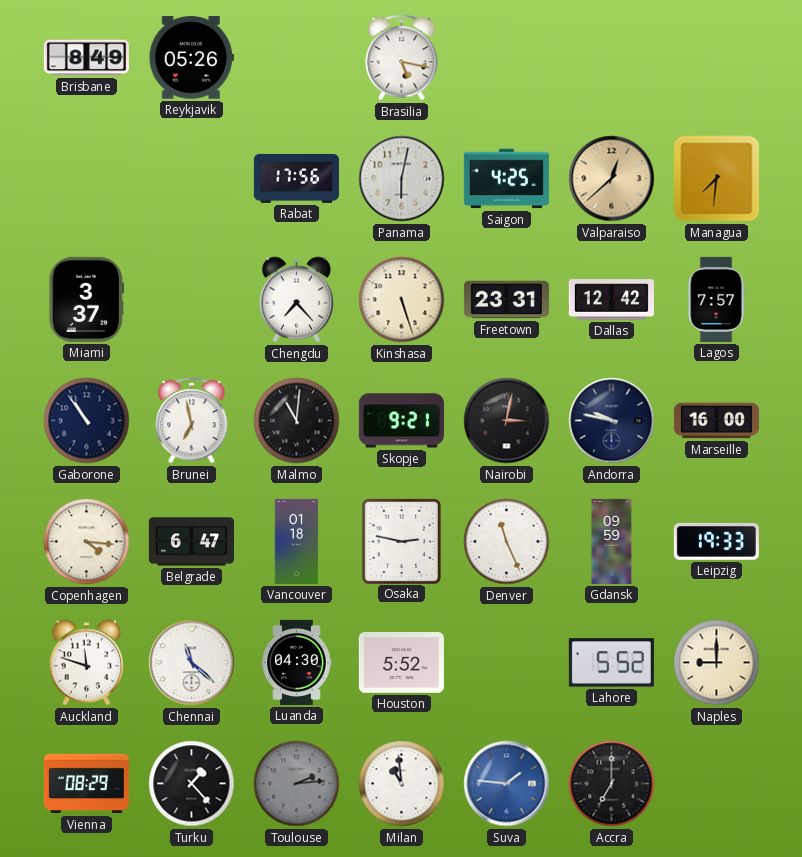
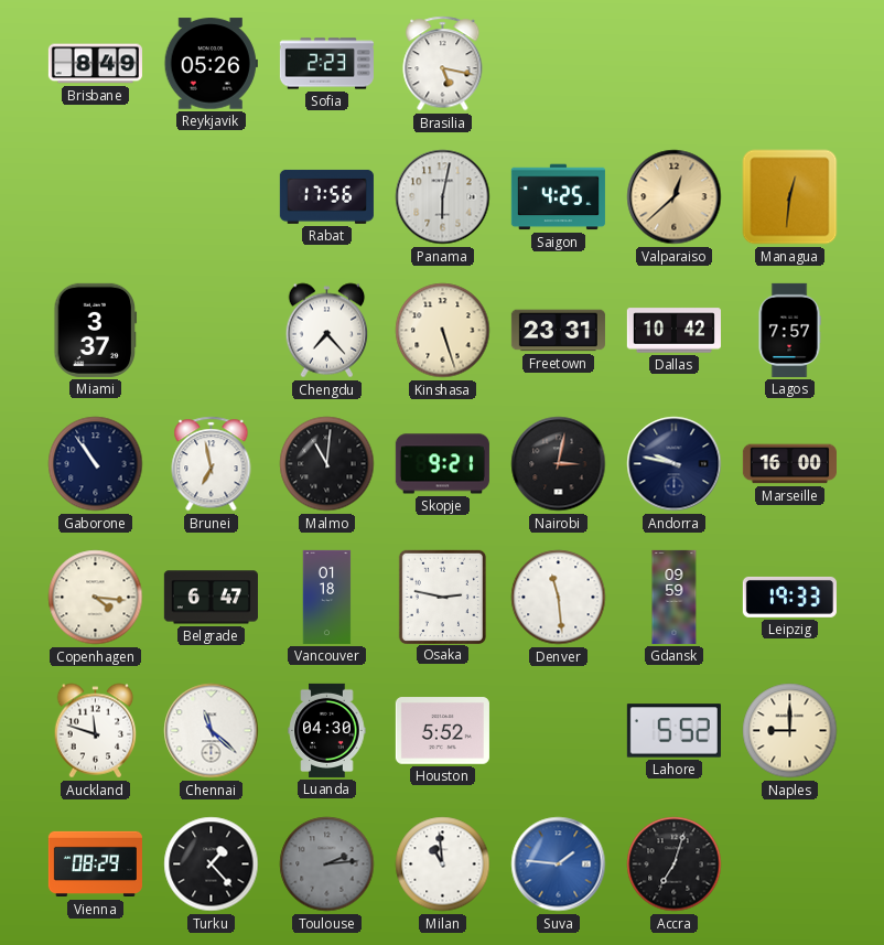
Sofia: none -> 2:23 (326, 64)
Managua: 7:31 -> 12:31 (790, 197)
Dallas: 12:42 -> 10:42 (673, 331)
Denver: 11:26 -> 11:29 (559, 598)
Accra: 7:00 -> 7:03 (675, 865)
